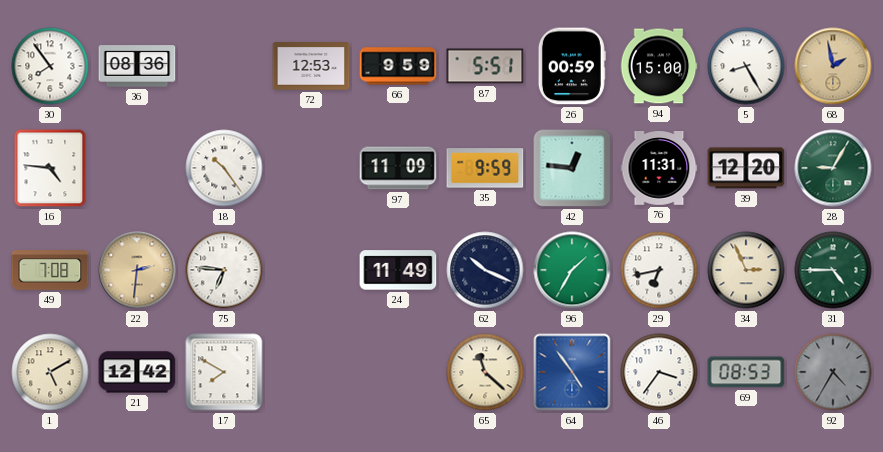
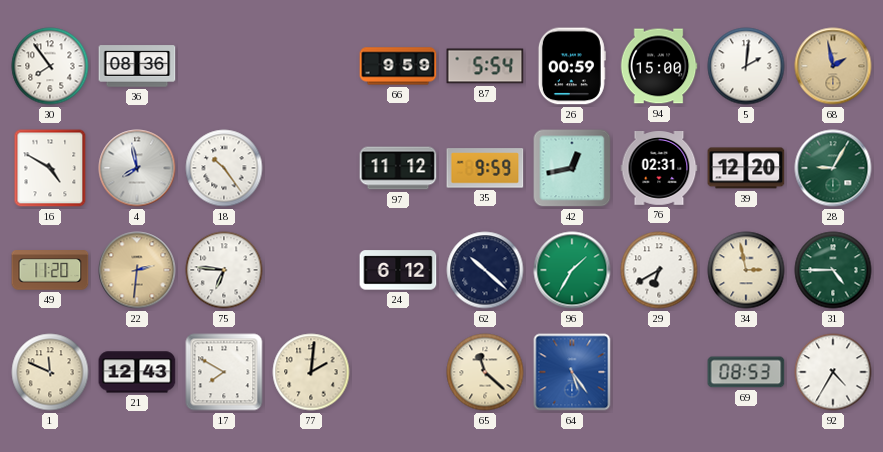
72: 12:53 -> none (311, 66)
87: 5:51 -> 5:54 (485, 66)
5: 8:25 -> 2:01 (746, 66)
16: 4:46 -> 4:50 (50, 168)
4: none -> 7:58 (137, 168)
97: 11:09 -> 11:12 (398, 168)
42: 12:46 -> 12:43 (572, 168)
76: 11:31 -> 02:31 (659, 169)
49: 7:08 -> 11:20 (50, 270)
24: 11:49 -> 6:12 (398, 270)
62: 10:19 -> 10:22 (485, 270)
29: 6:43 -> 6:40 (659, 270)
34: 2:56 -> 2:58 (746, 270)
1: 5:10 -> 11:49 (50, 372)
21: 12:42 -> 12:43 (137, 372)
77: none -> 2:01 (311, 372)
64: 4:54 -> 5:24 (572, 372)
46: 3:36 -> none (659, 372)
92 dial: grey -> white (833, 372)
